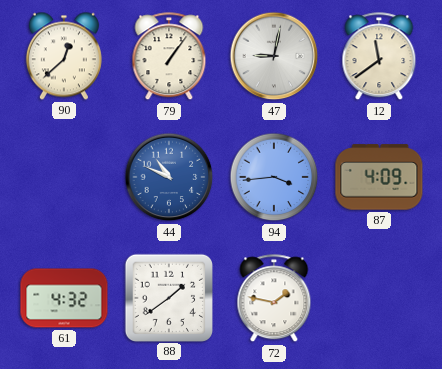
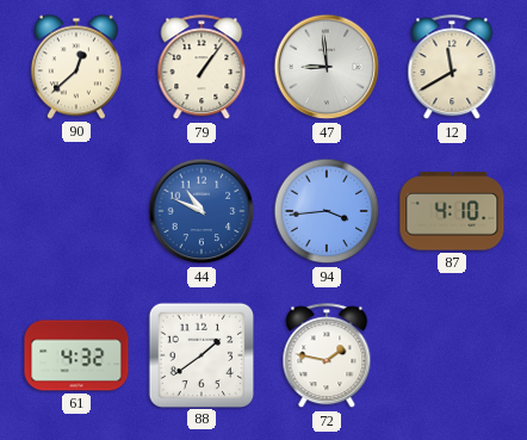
47: 9:02 -> 8:59 (327, 67)
12: 11:39 -> 11:40 (452, 68)
87: 4:09 -> 4:10 (452, 211)
